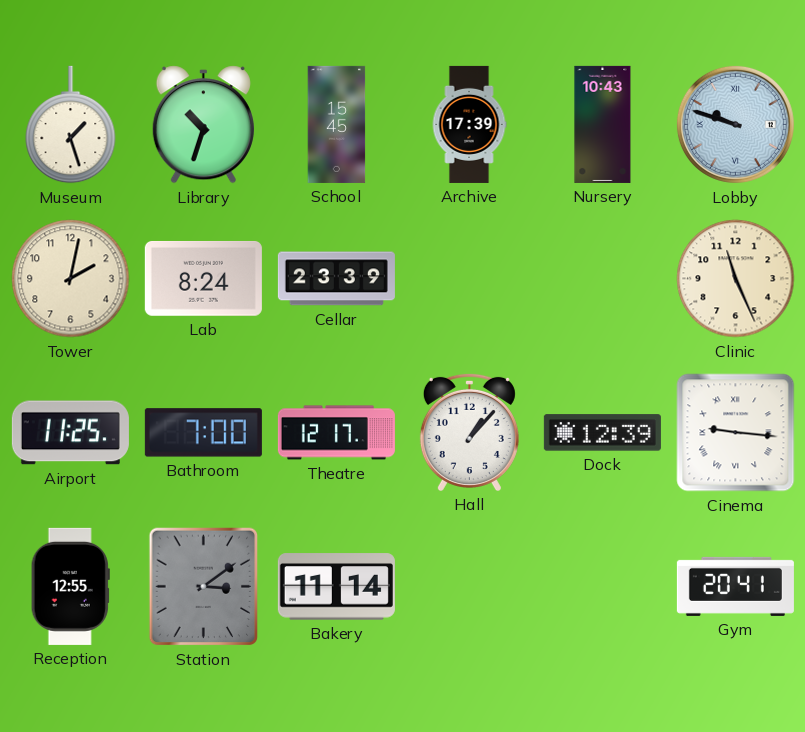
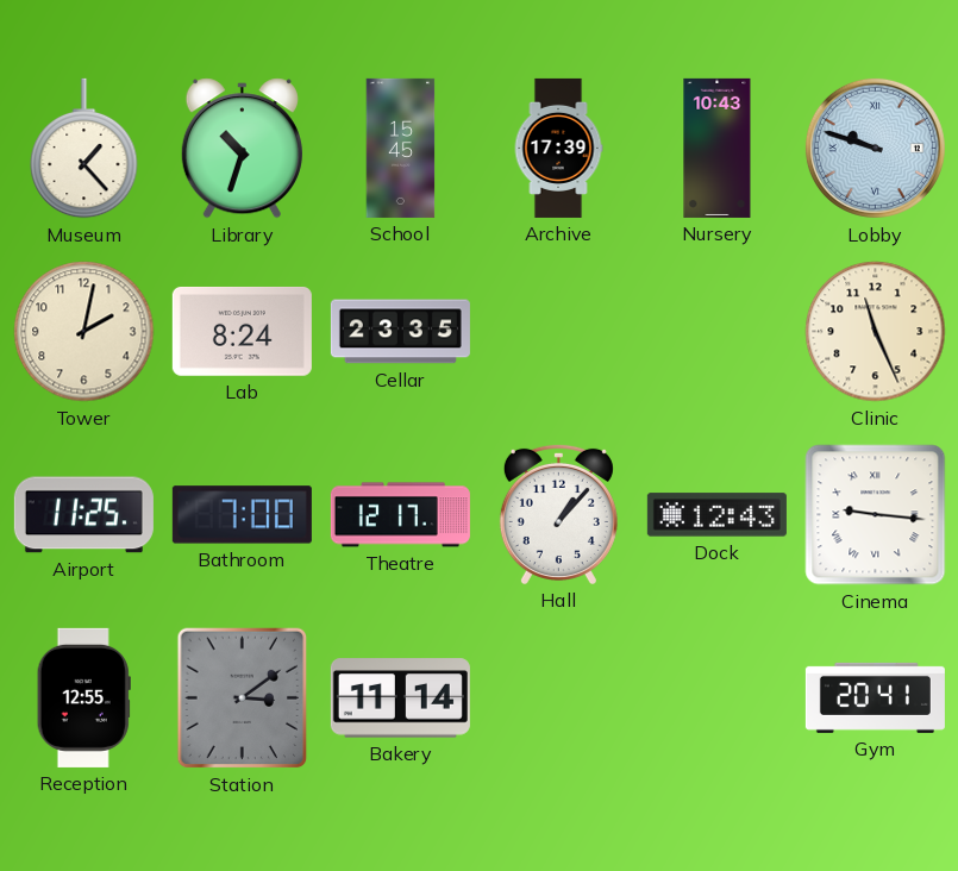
Museum: 1:27 -> 1:23 (84, 149)
Cellar: 23:39 -> 23:35 (400, 332)
Dock: 12:39 -> 12:43 (716, 515)
